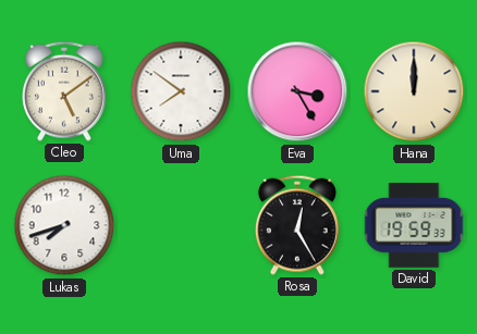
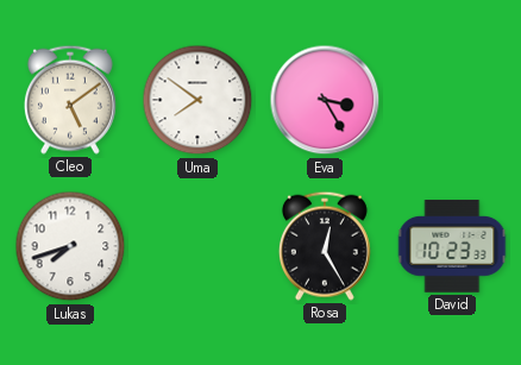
Hana: 12:00 -> none (414, 91)
David: 19:59 -> 10:23 (452, 246)
